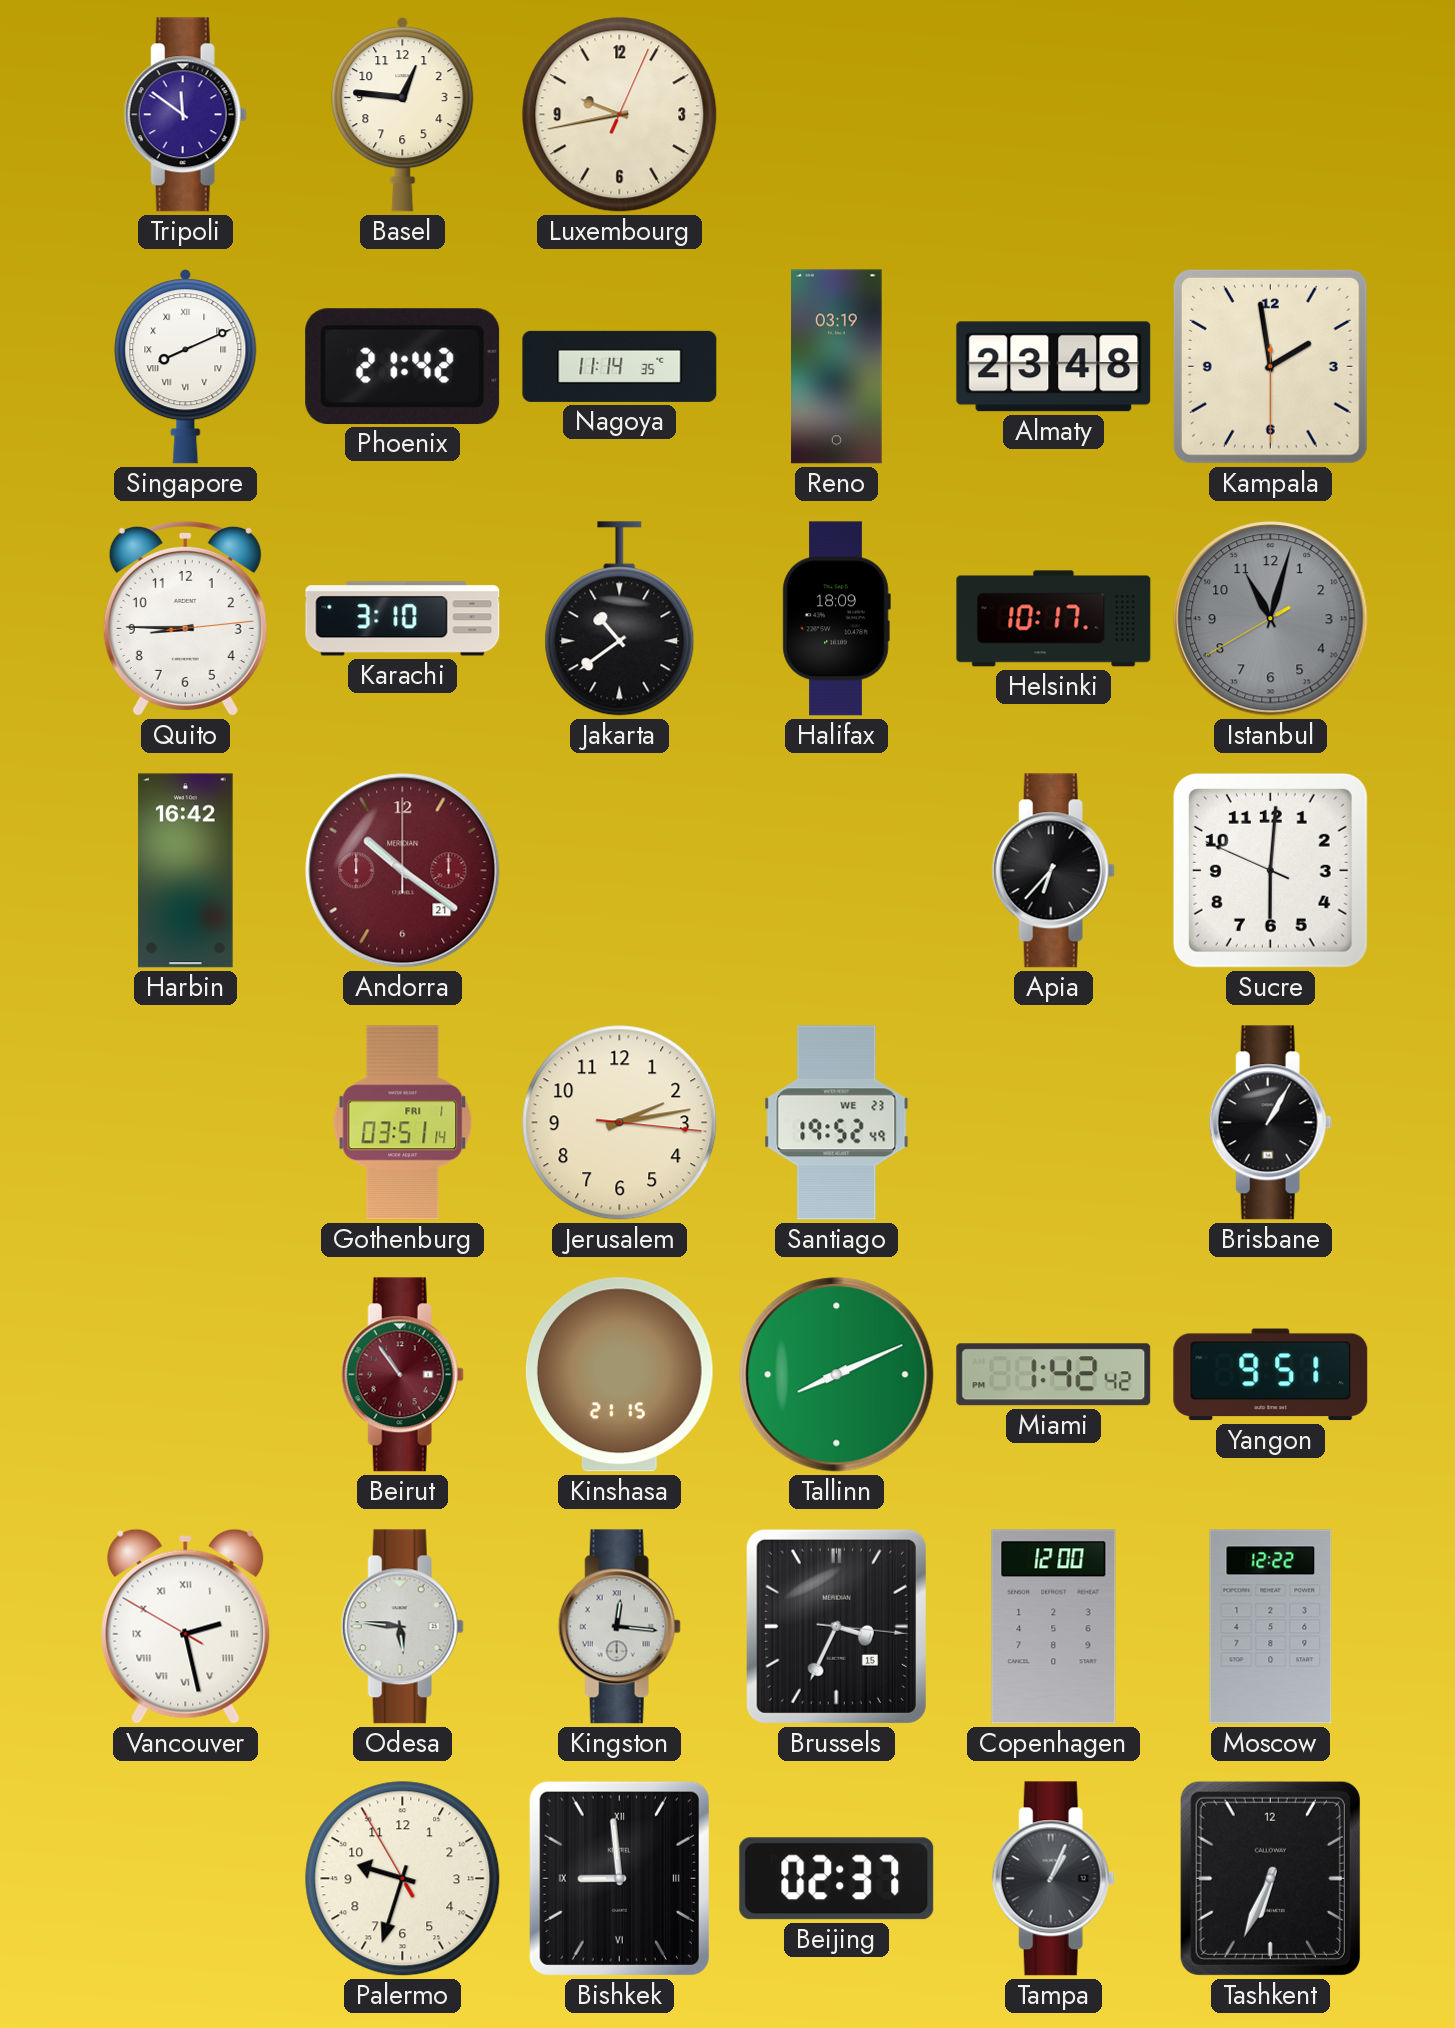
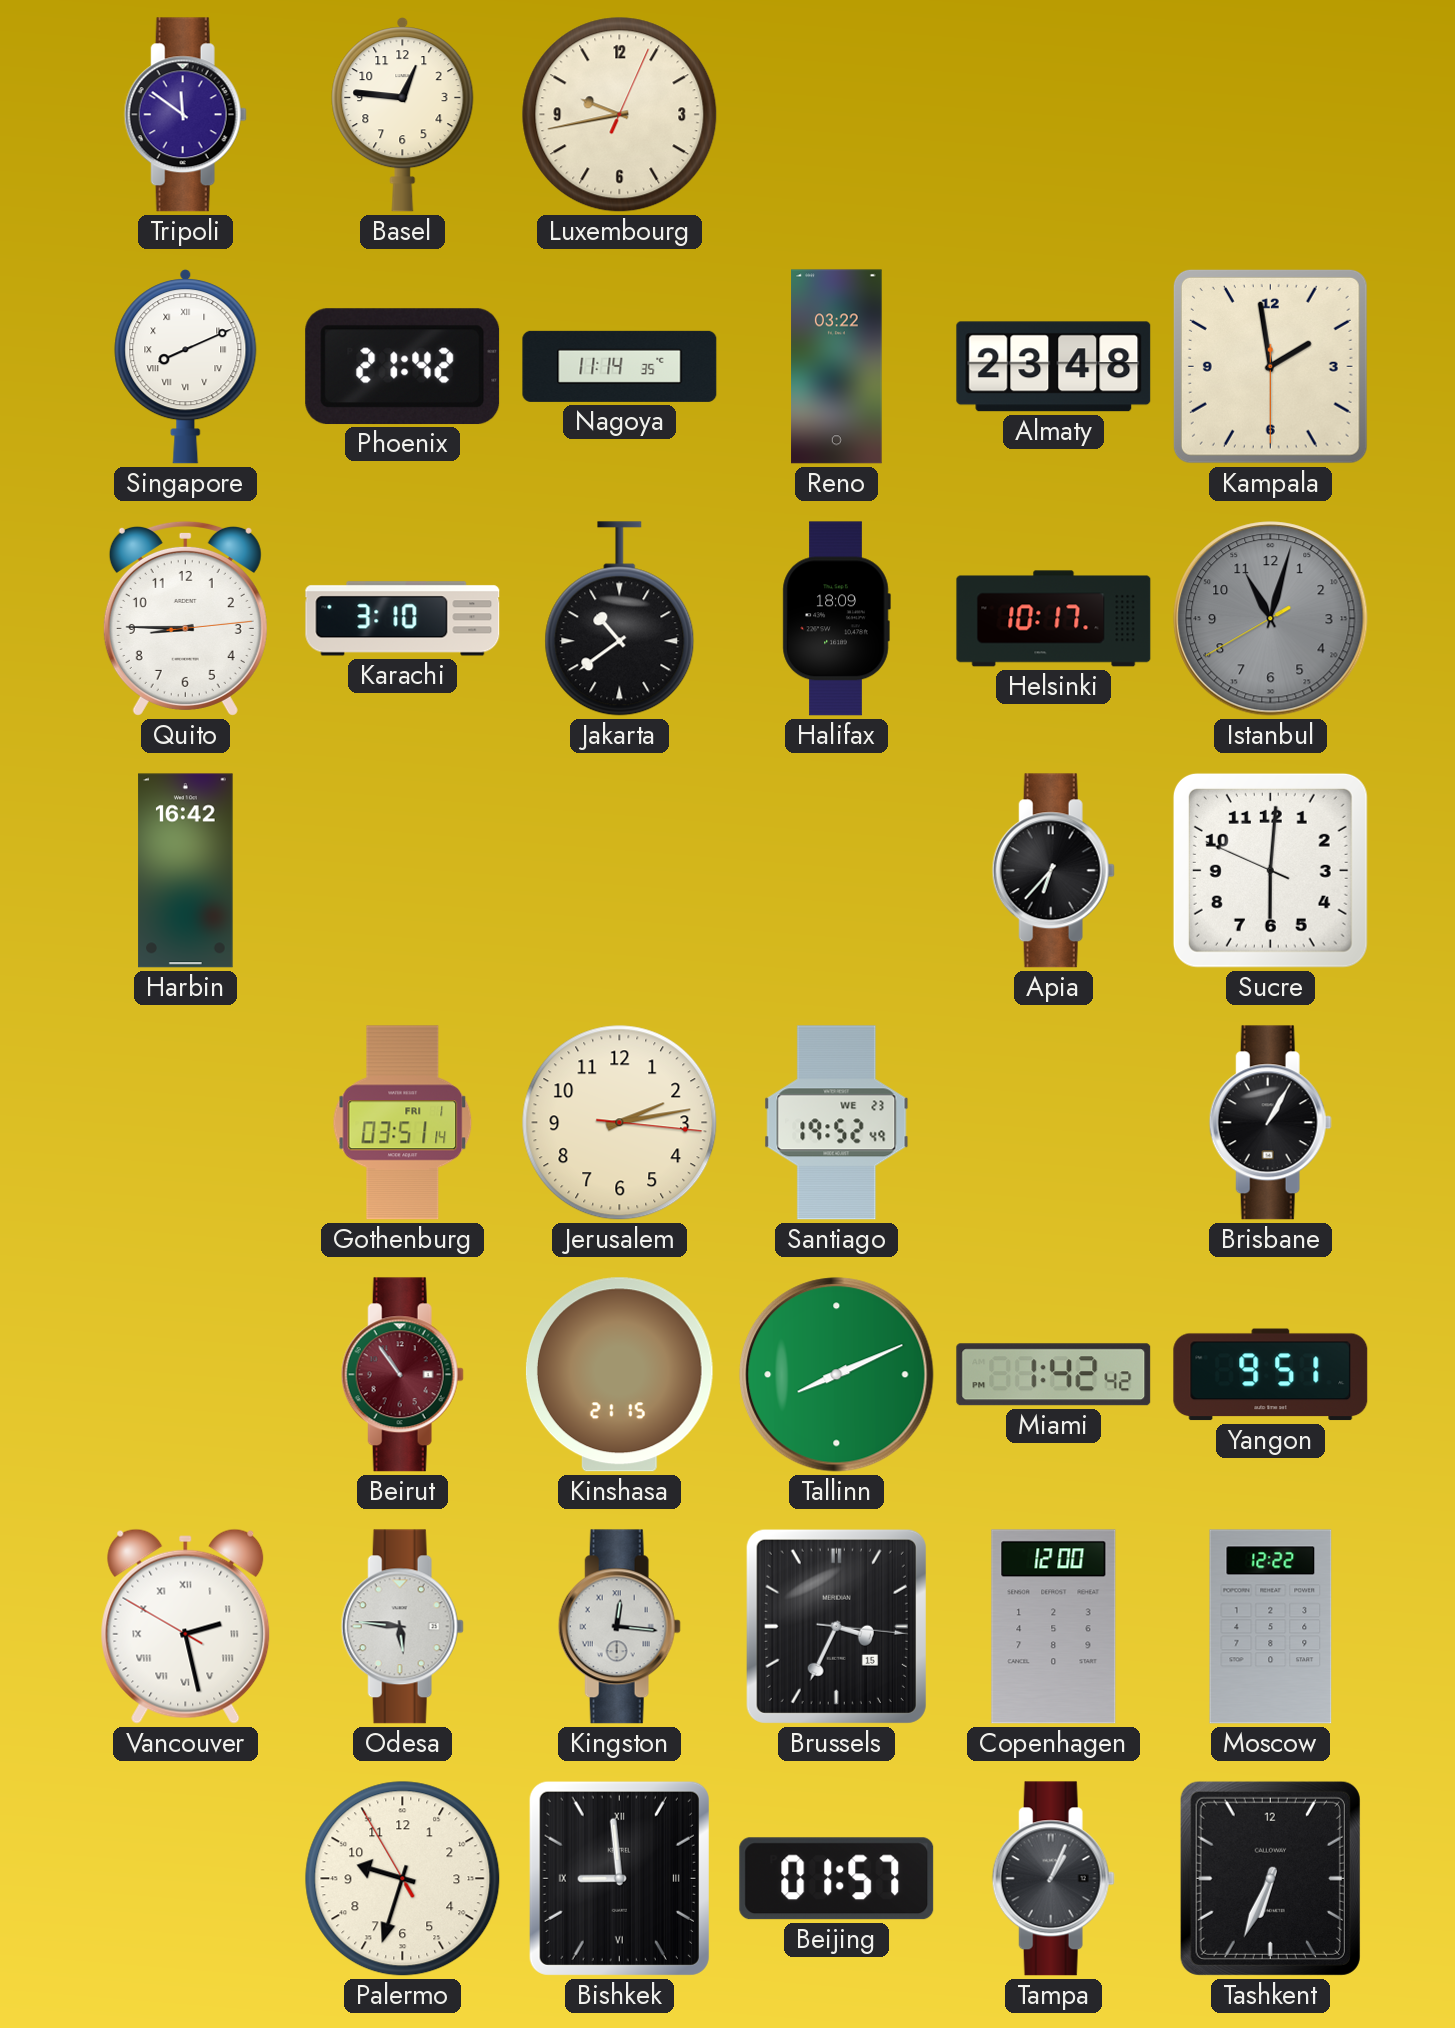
Reno: 03:19 -> 03:22 (837, 367)
Andorra: 10:21 -> none (403, 871)
Beijing: 02:37 -> 01:57 (837, 1879)
